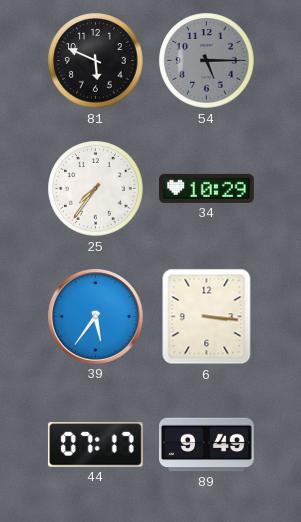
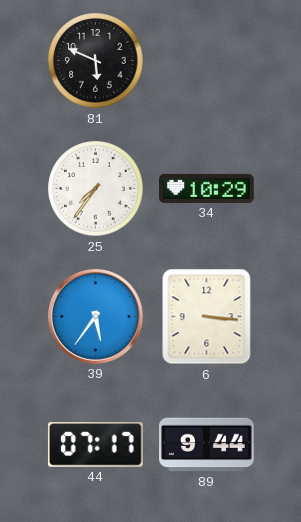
54: 5:15 -> none (207, 61)
89: 9:49 -> 9:44 (207, 445)
